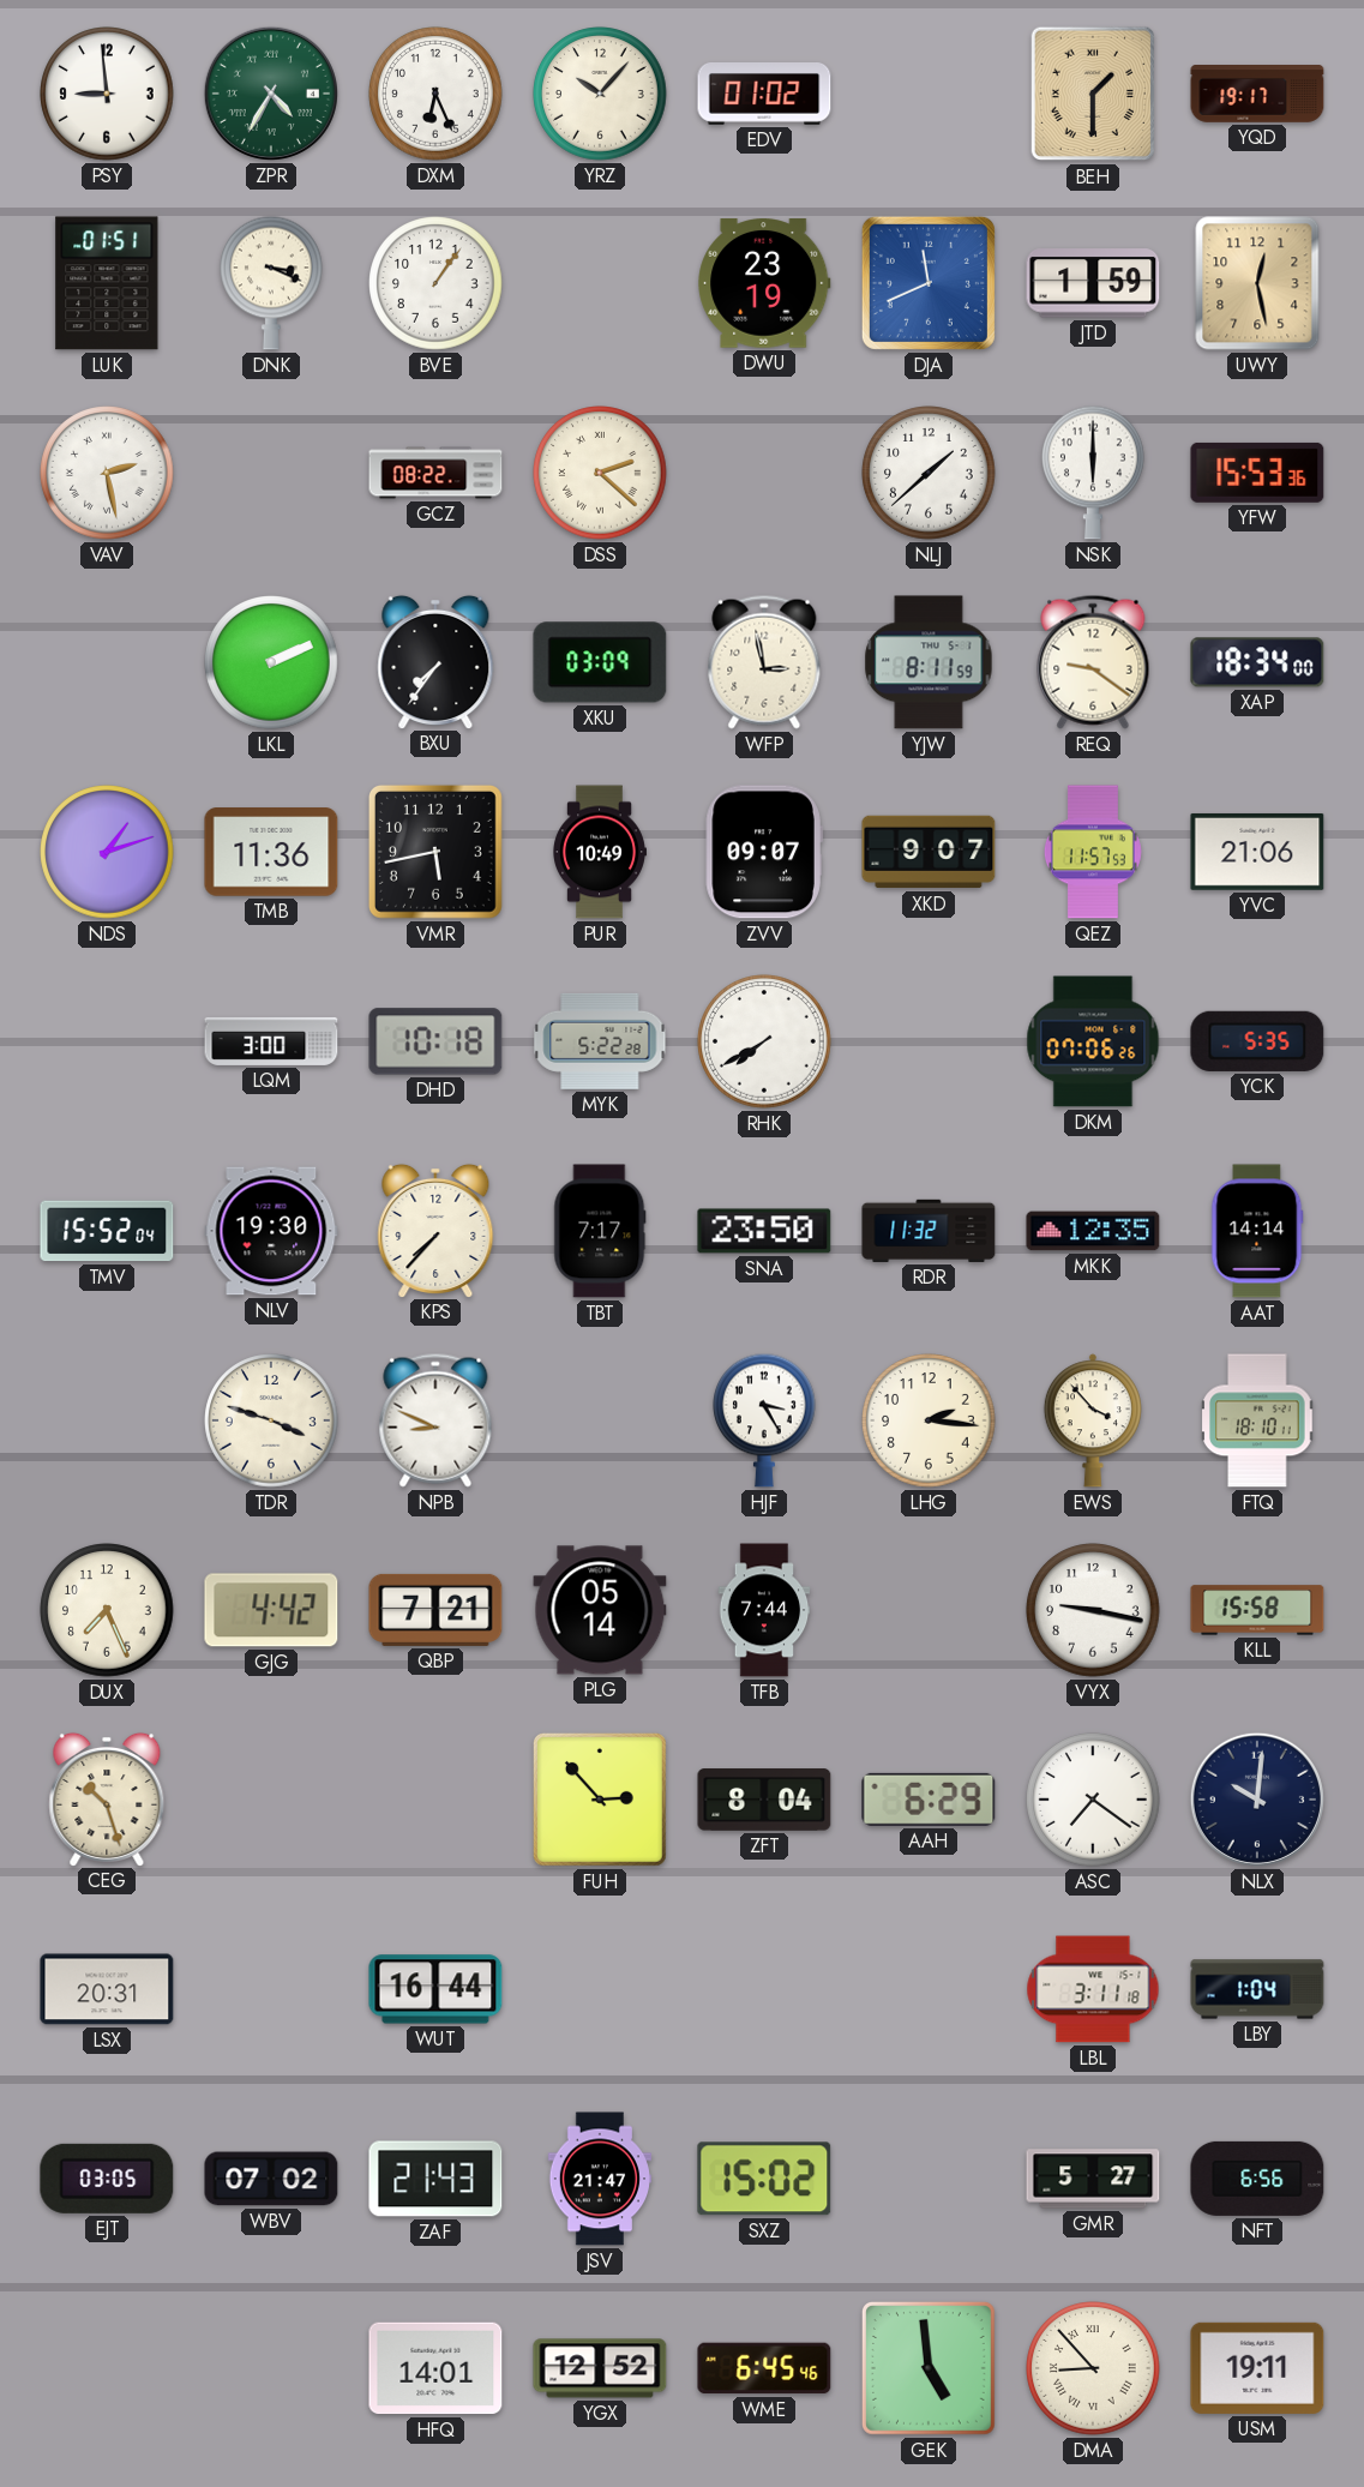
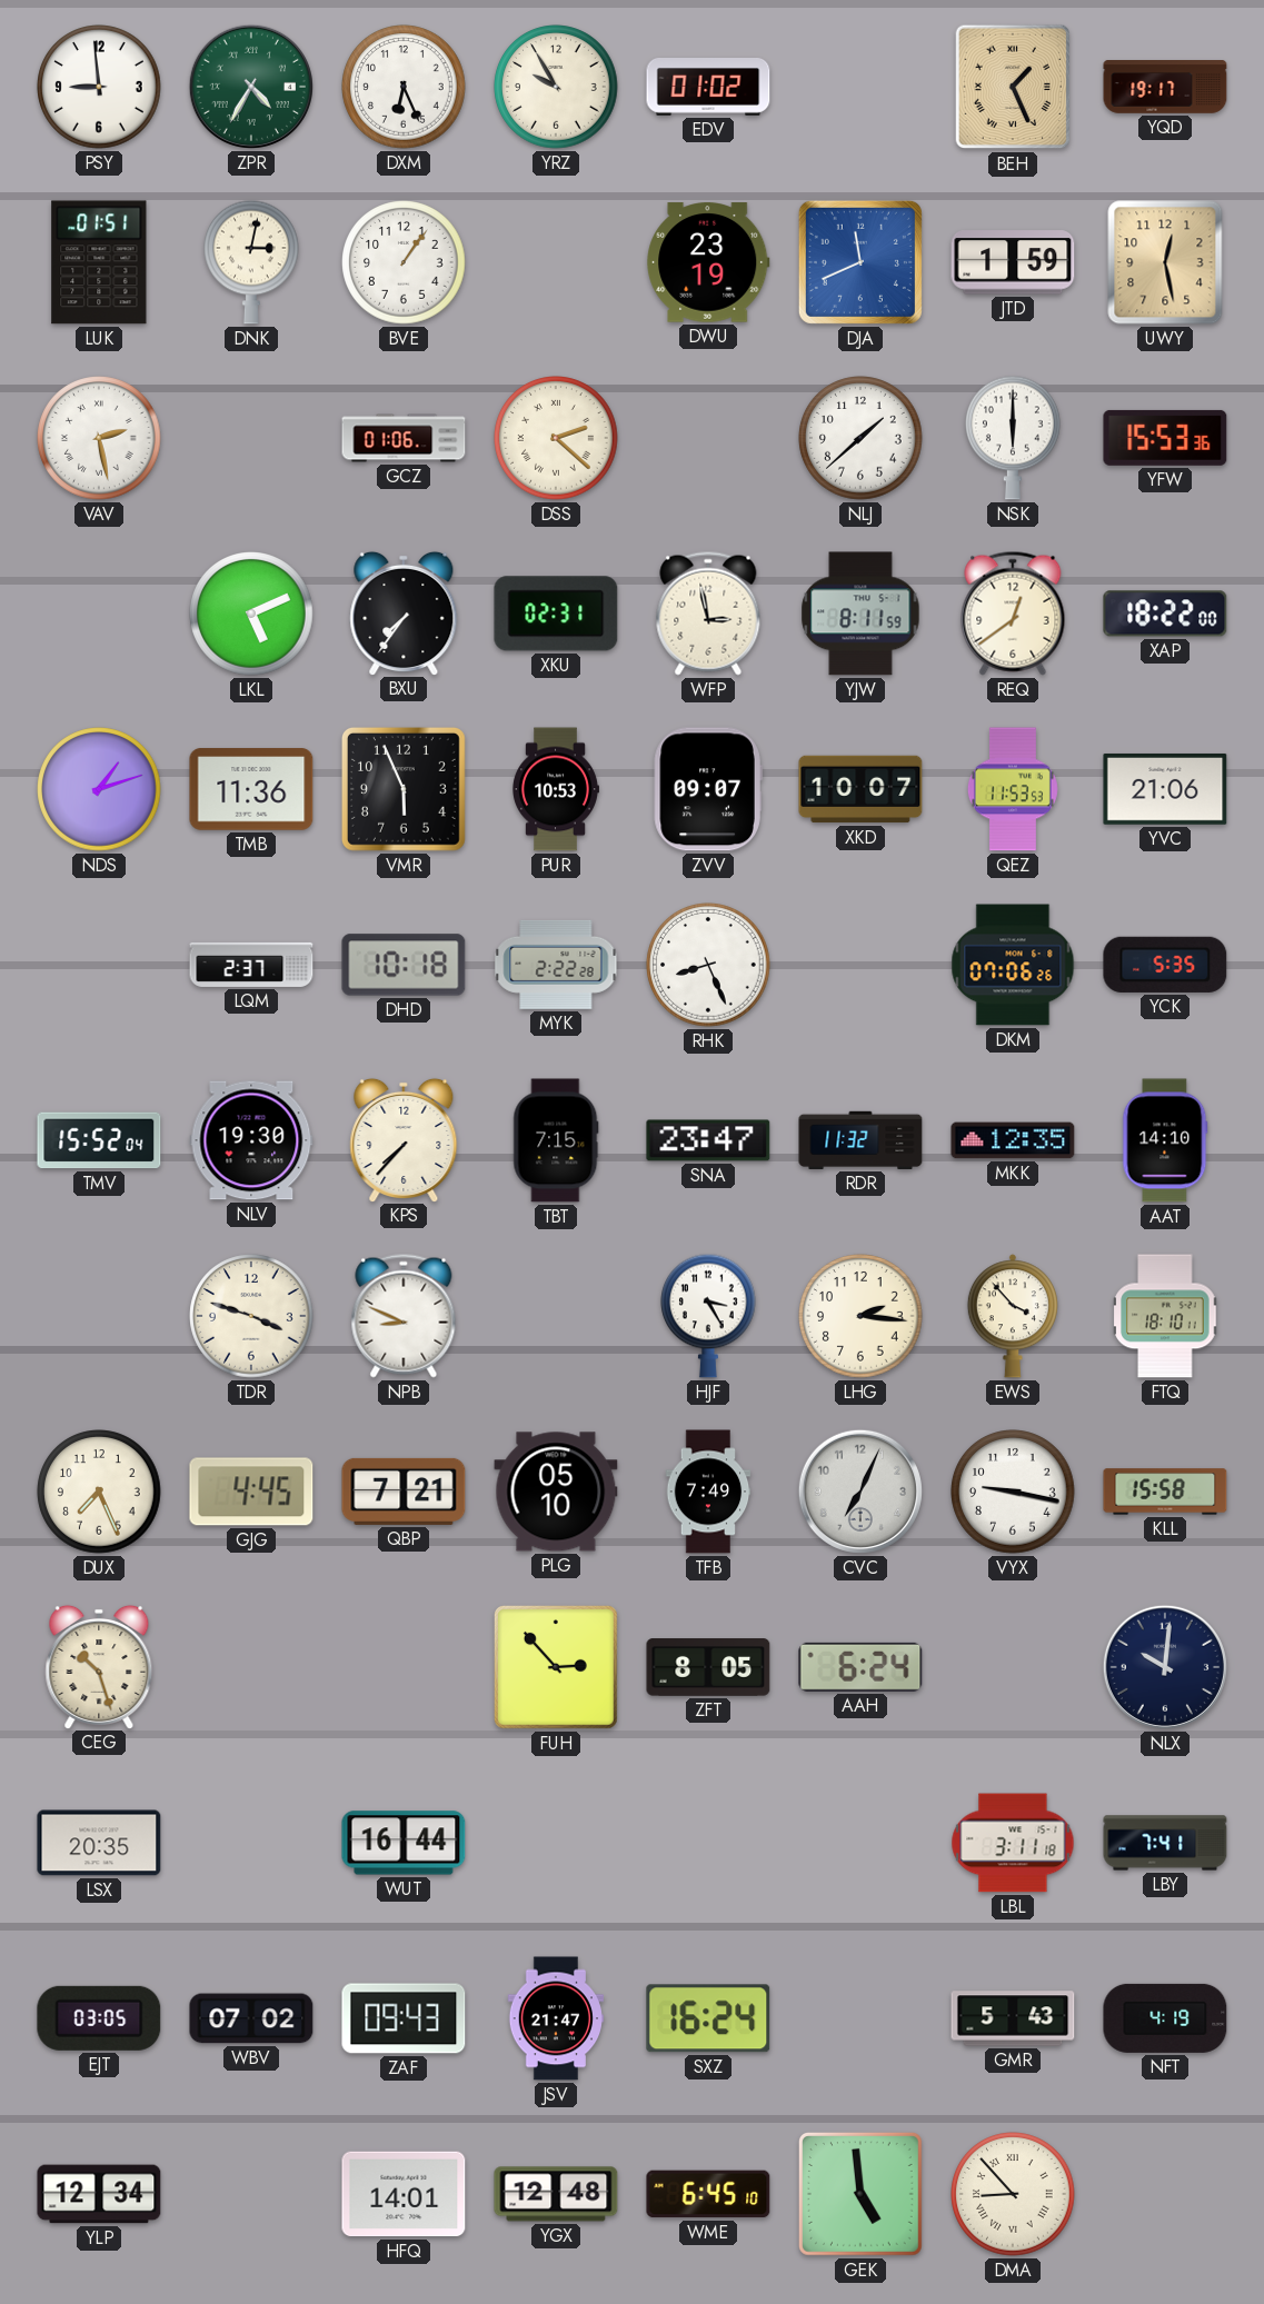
YRZ: 10:07 -> 9:55 (556, 87)
BEH: 1:30 -> 1:26 (1013, 87)
DNK: 3:19 -> 3:02 (252, 262)
GCZ: 08:22 -> 01:06 (404, 438)
LKL: 2:11 -> 5:11 (251, 614)
XKU: 03:09 -> 02:31 (556, 614)
REQ: 9:21 -> 12:39 (1013, 614)
XAP: 18:34 -> 18:22 (1165, 614)
VMR: 5:43 -> 5:56 (404, 789)
PUR: 10:49 -> 10:53 (556, 789)
XKD: 9:07 -> 10:07 (860, 789)
QEZ: 11:57 -> 11:53 (1013, 789)
LQM: 3:00 -> 2:37 (251, 965)
MYK: 5:22 -> 2:22 (556, 965)
RHK: 7:40 -> 8:26 (708, 965)
TBT: 7:17 -> 7:15 (556, 1140)
SNA: 23:50 -> 23:47 (708, 1140)
AAT: 14:14 -> 14:10 (1165, 1140)
GJG: 4:42 -> 4:45 (251, 1492)
PLG: 05:14 -> 05:10 (556, 1492)
TFB: 7:44 -> 7:49 (708, 1492)
CVC: none -> 7:04 (860, 1492)
ZFT: 8:04 -> 8:05 (708, 1667)
AAH: 6:29 -> 6:24 (860, 1667)
ASC: 7:21 -> none (1093, 1800)
LSX: 20:31 -> 20:35 (99, 1843)
LBY: 1:04 -> 7:41 (1165, 1843)
ZAF: 21:43 -> 09:43 (404, 2018)
SXZ: 15:02 -> 16:24 (708, 2018)
GMR: 5:27 -> 5:43 (1013, 2018)
NFT: 6:56 -> 4:19 (1165, 2018)
YLP: none -> 12:34 (99, 2194)
YGX: 12:52 -> 12:48 (556, 2194)
WME: 6:45:46 -> 6:45:10 (708, 2194)
USM: 19:11 -> none (1257, 2368)
